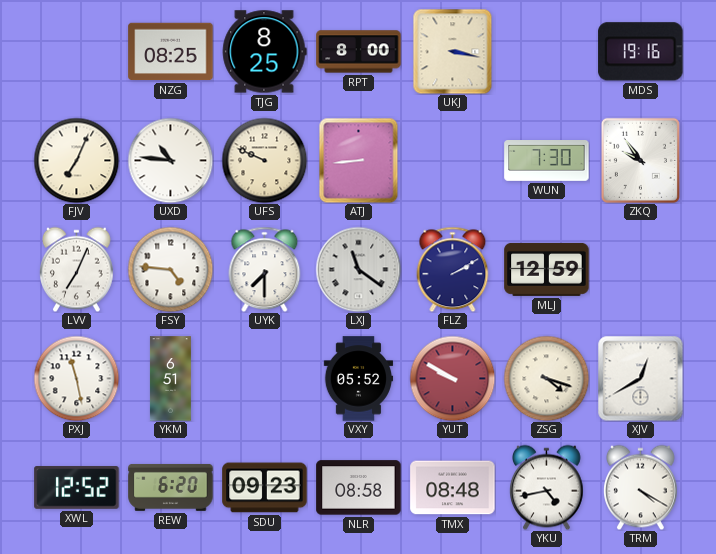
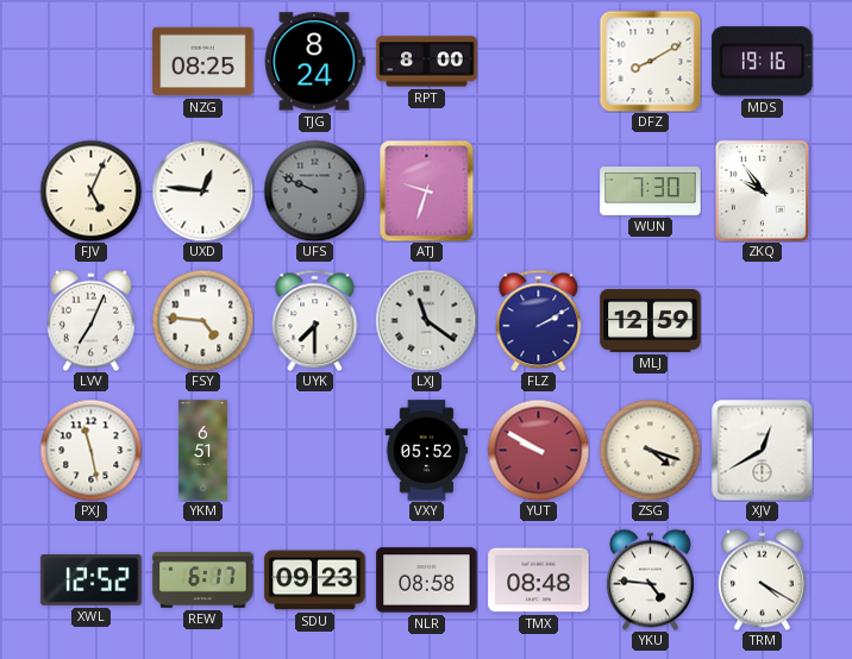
TJG: 8:25 -> 8:24 (314, 62)
UKJ: 3:17 -> none (453, 51)
DFZ: none -> 8:10 (650, 61)
FJV: 7:04 -> 5:04 (90, 190)
UXD: 10:46 -> 12:46 (202, 190)
UFS dial: cream -> grey (314, 190)
ATJ: 8:44 -> 9:33 (427, 190)
REW: 6:20 -> 6:17 (203, 579)
YKU: 4:43 -> 4:46 (651, 579)
